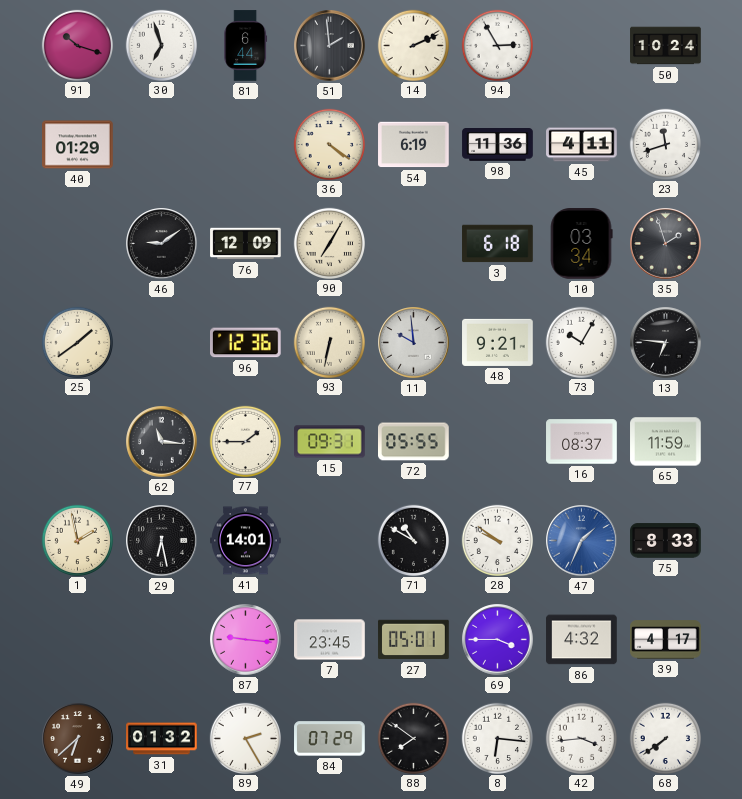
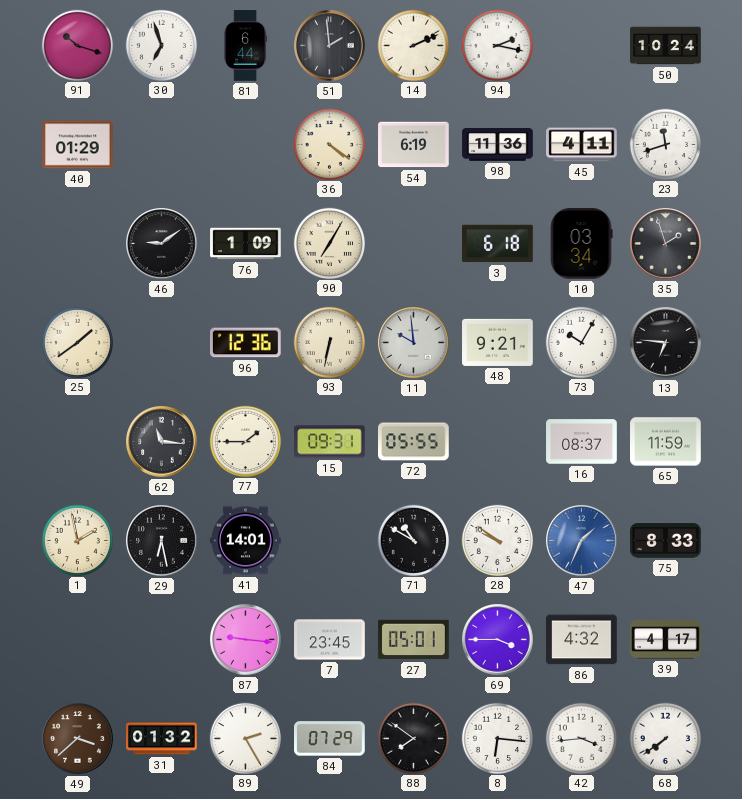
94: 2:55 -> 2:17 (497, 45)
76: 12:09 -> 1:09 (246, 244)
49: 6:38 -> 3:38 (78, 739)
